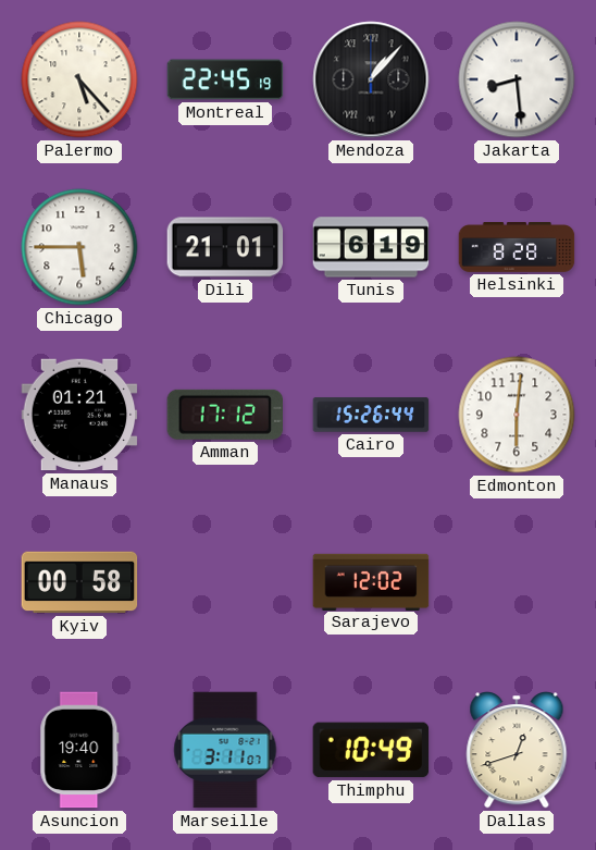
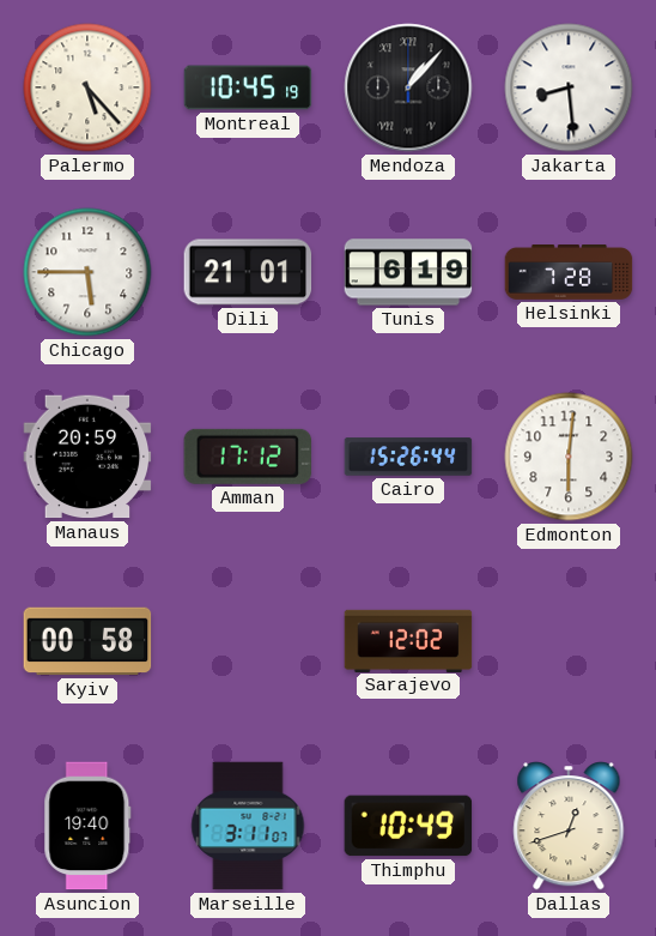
Montreal: 22:45 -> 10:45 (248, 87)
Helsinki: 8:28 -> 7:28 (569, 273)
Manaus: 01:21 -> 20:59 (87, 457)
